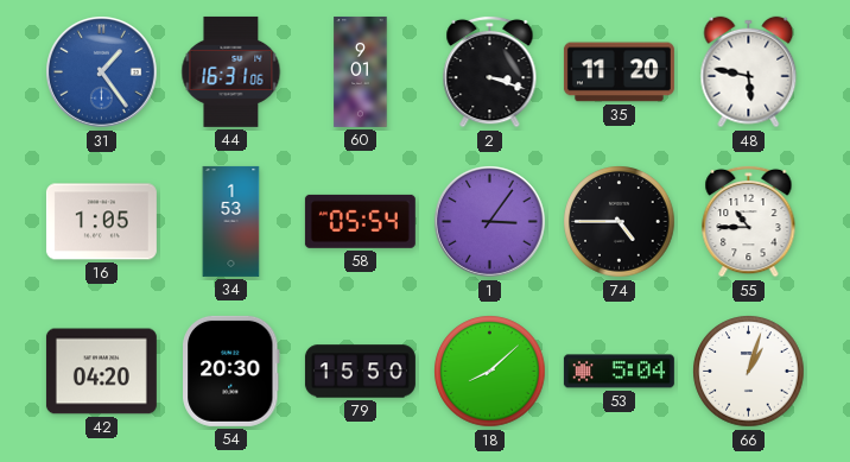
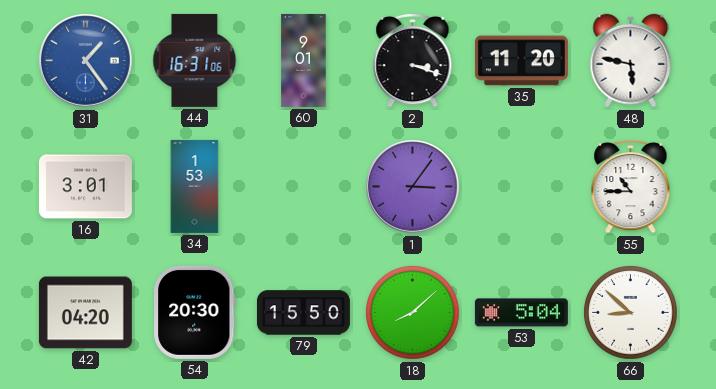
16: 1:05 -> 3:01 (85, 187)
58: 05:54 -> none (360, 221)
74: 4:45 -> none (620, 222)
66: 1:03 -> 8:52 (631, 313)
